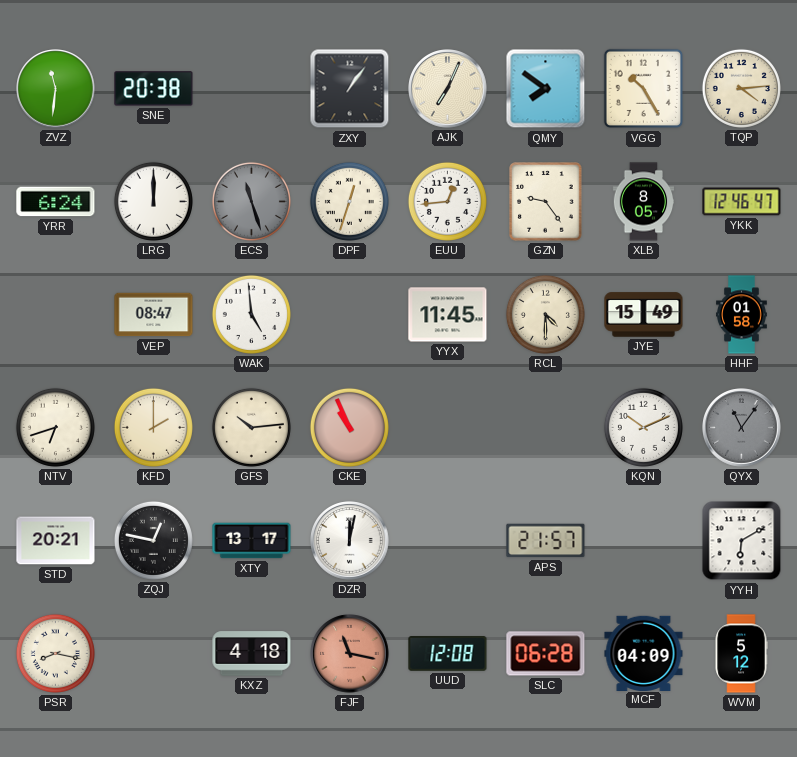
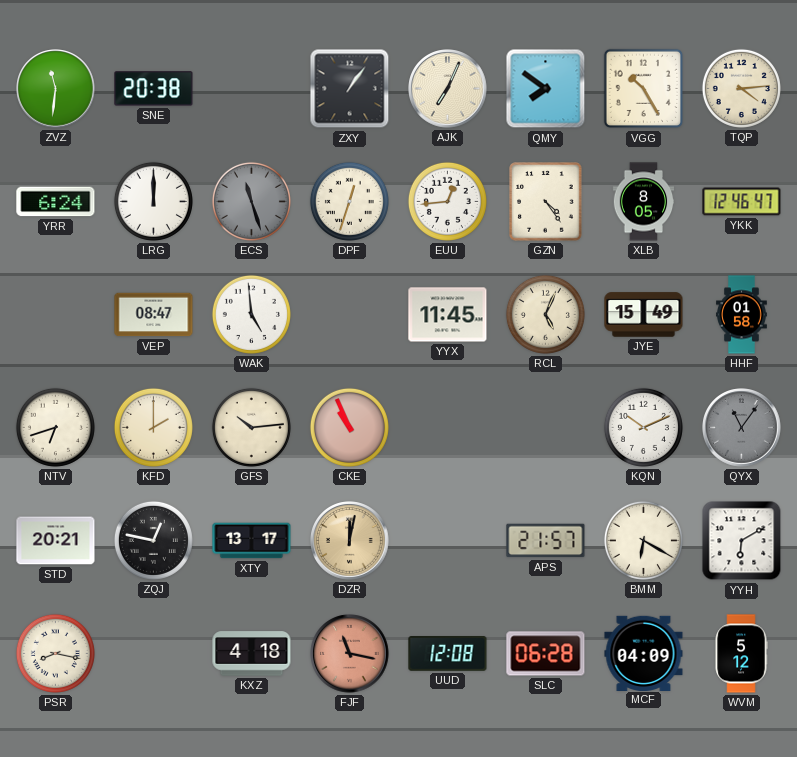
GZN: 9:24 -> 4:24 (546, 202)
RCL: 4:30 -> 5:04 (545, 314)
DZR dial: white -> champagne (350, 541)
BMM: none -> 6:20 (643, 540)
